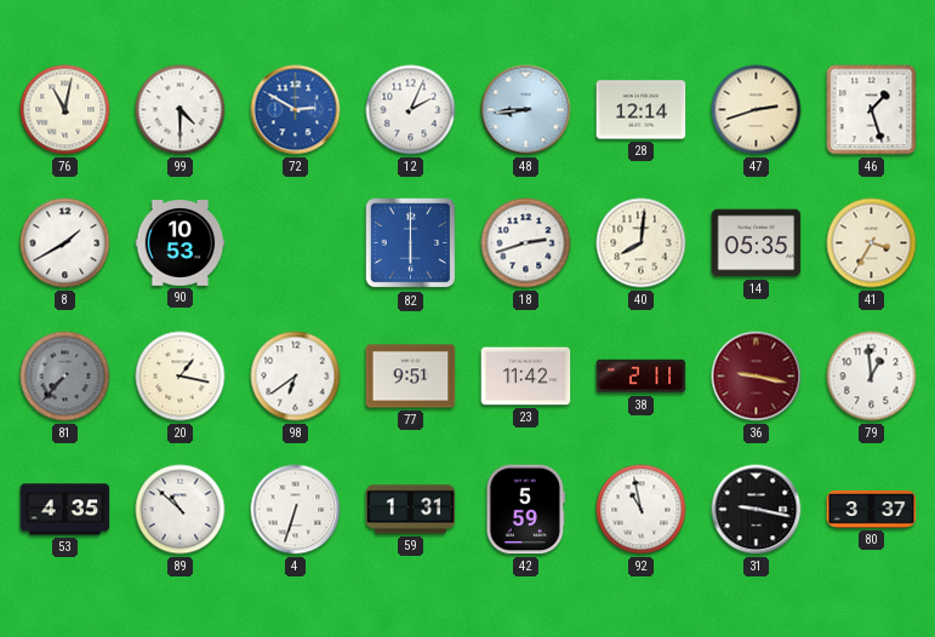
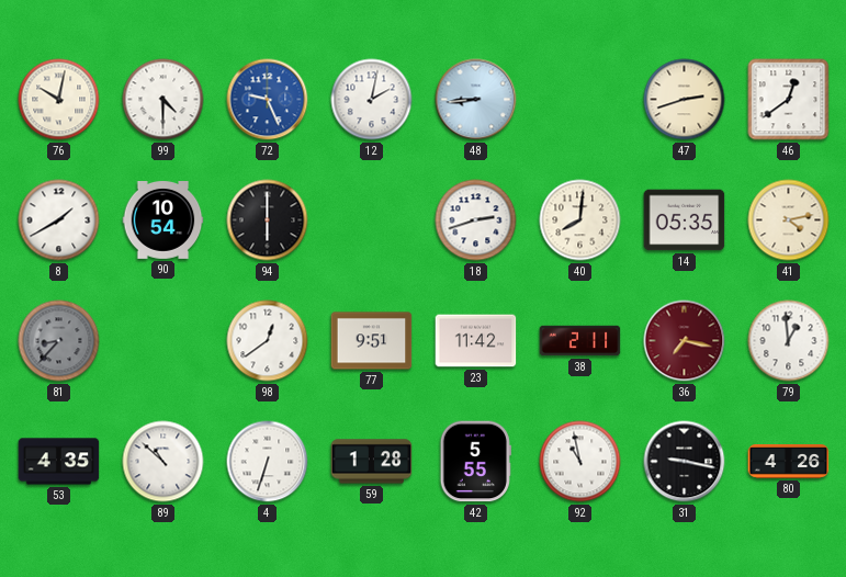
76: 11:02 -> 10:02 (59, 100)
72: 2:50 -> 9:26 (268, 100)
12: 2:04 -> 2:02 (372, 100)
28: 12:14 -> none (642, 110)
46: 1:27 -> 12:39 (789, 100)
90: 10:53 -> 10:54 (163, 220)
94: none -> 6:00 (268, 220)
82: 6:00 -> none (411, 243)
41: 3:35 -> 4:13 (789, 220)
81: 7:37 -> 8:37 (59, 341)
20: 1:17 -> none (181, 377)
98: 6:39 -> 12:39 (268, 341)
36: 9:17 -> 7:17 (685, 341)
59: 1:31 -> 1:28 (372, 462)
42: 5:59 -> 5:55 (475, 462)
80: 3:37 -> 4:26 (789, 462)
